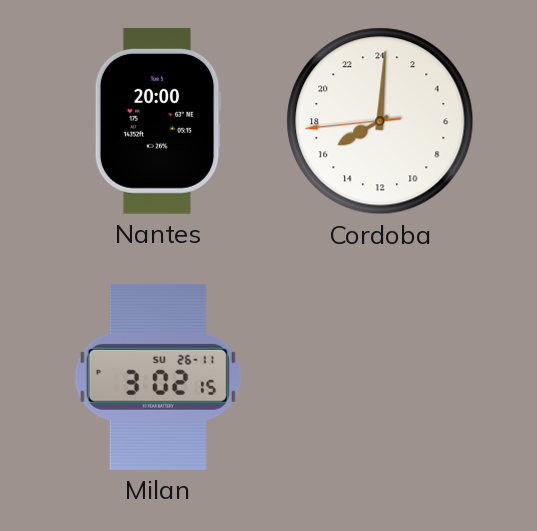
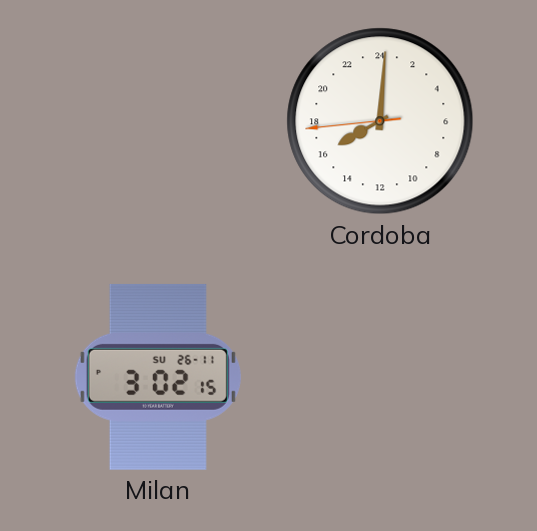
Nantes: 20:00 -> none (158, 121)
